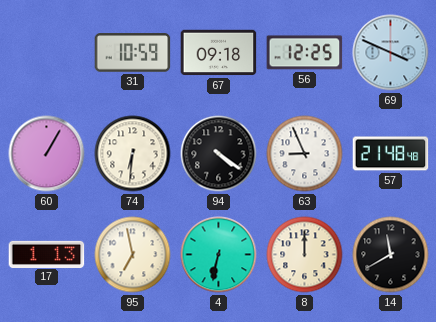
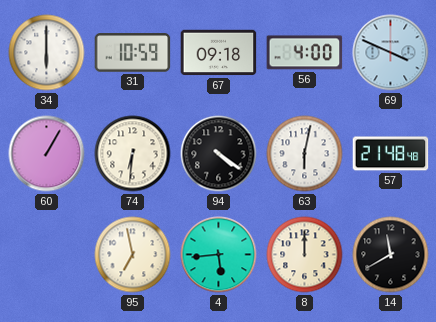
34: none -> 6:00 (47, 53)
56: 12:25 -> 4:00 (305, 53)
63: 8:56 -> 6:02 (305, 154)
17: 1:13 -> none (47, 254)
4: 6:32 -> 5:44 (219, 255)
